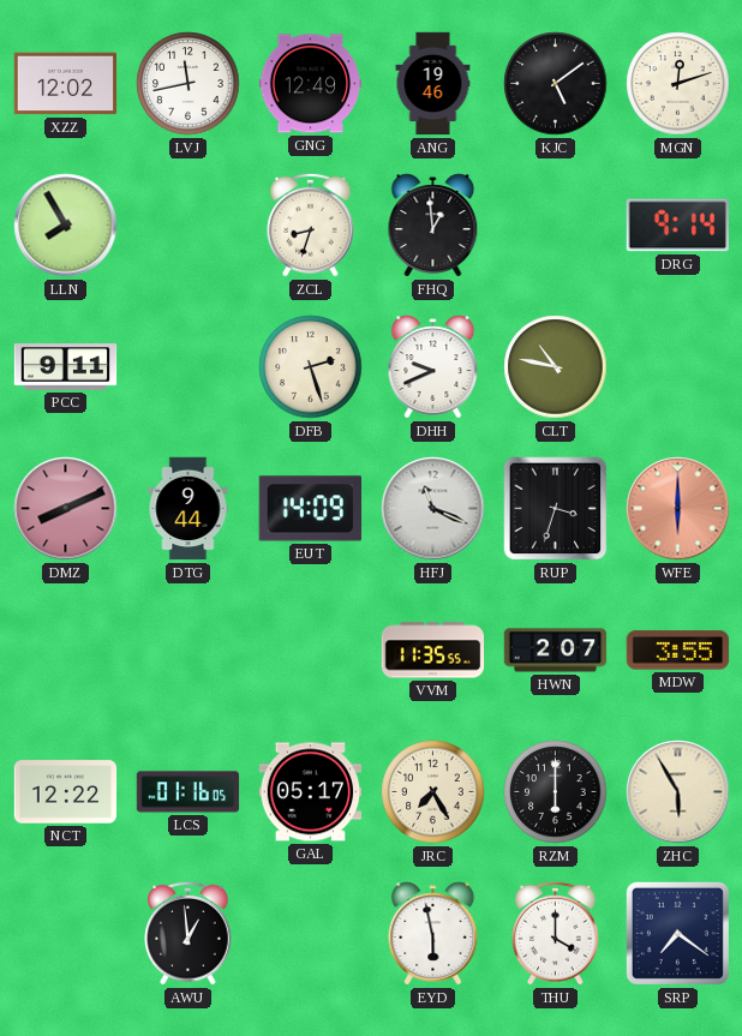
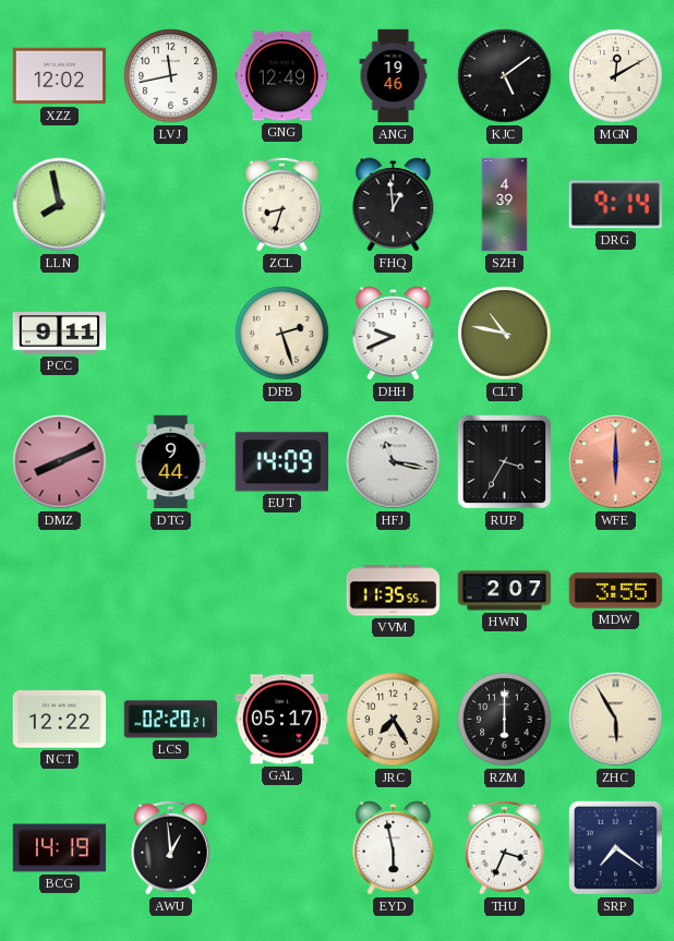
MGN: 12:12 -> 12:10 (616, 76)
LLN: 7:55 -> 7:58 (60, 205)
SZH: none -> 4:39 (505, 205)
HFJ: 11:19 -> 11:17 (394, 462)
RUP: 3:33 -> 3:35 (505, 462)
LCS: 01:16 -> 02:20 (171, 720)
BCG: none -> 14:19 (60, 848)
THU: 4:00 -> 3:34 (505, 847)
